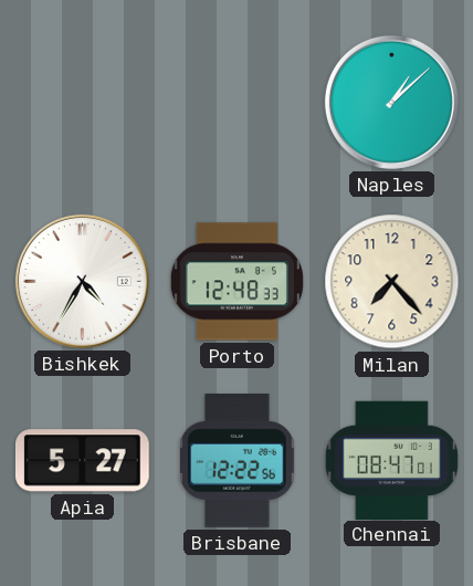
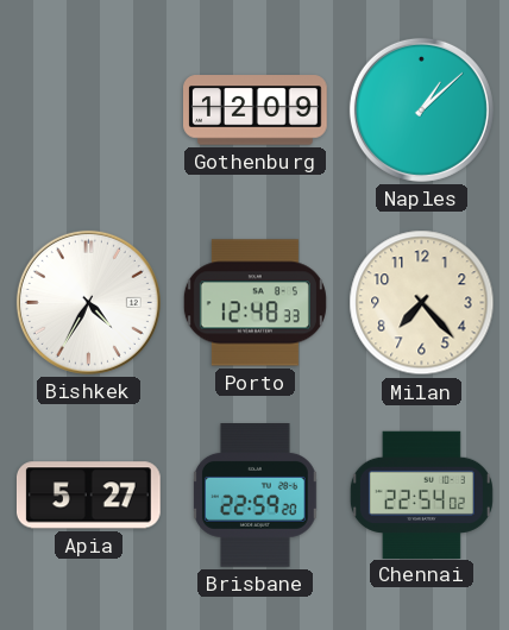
Gothenburg: none -> 12:09 (256, 111)
Brisbane: 12:22 -> 22:59 (256, 496)
Chennai: 08:47 -> 22:54 (421, 494)
